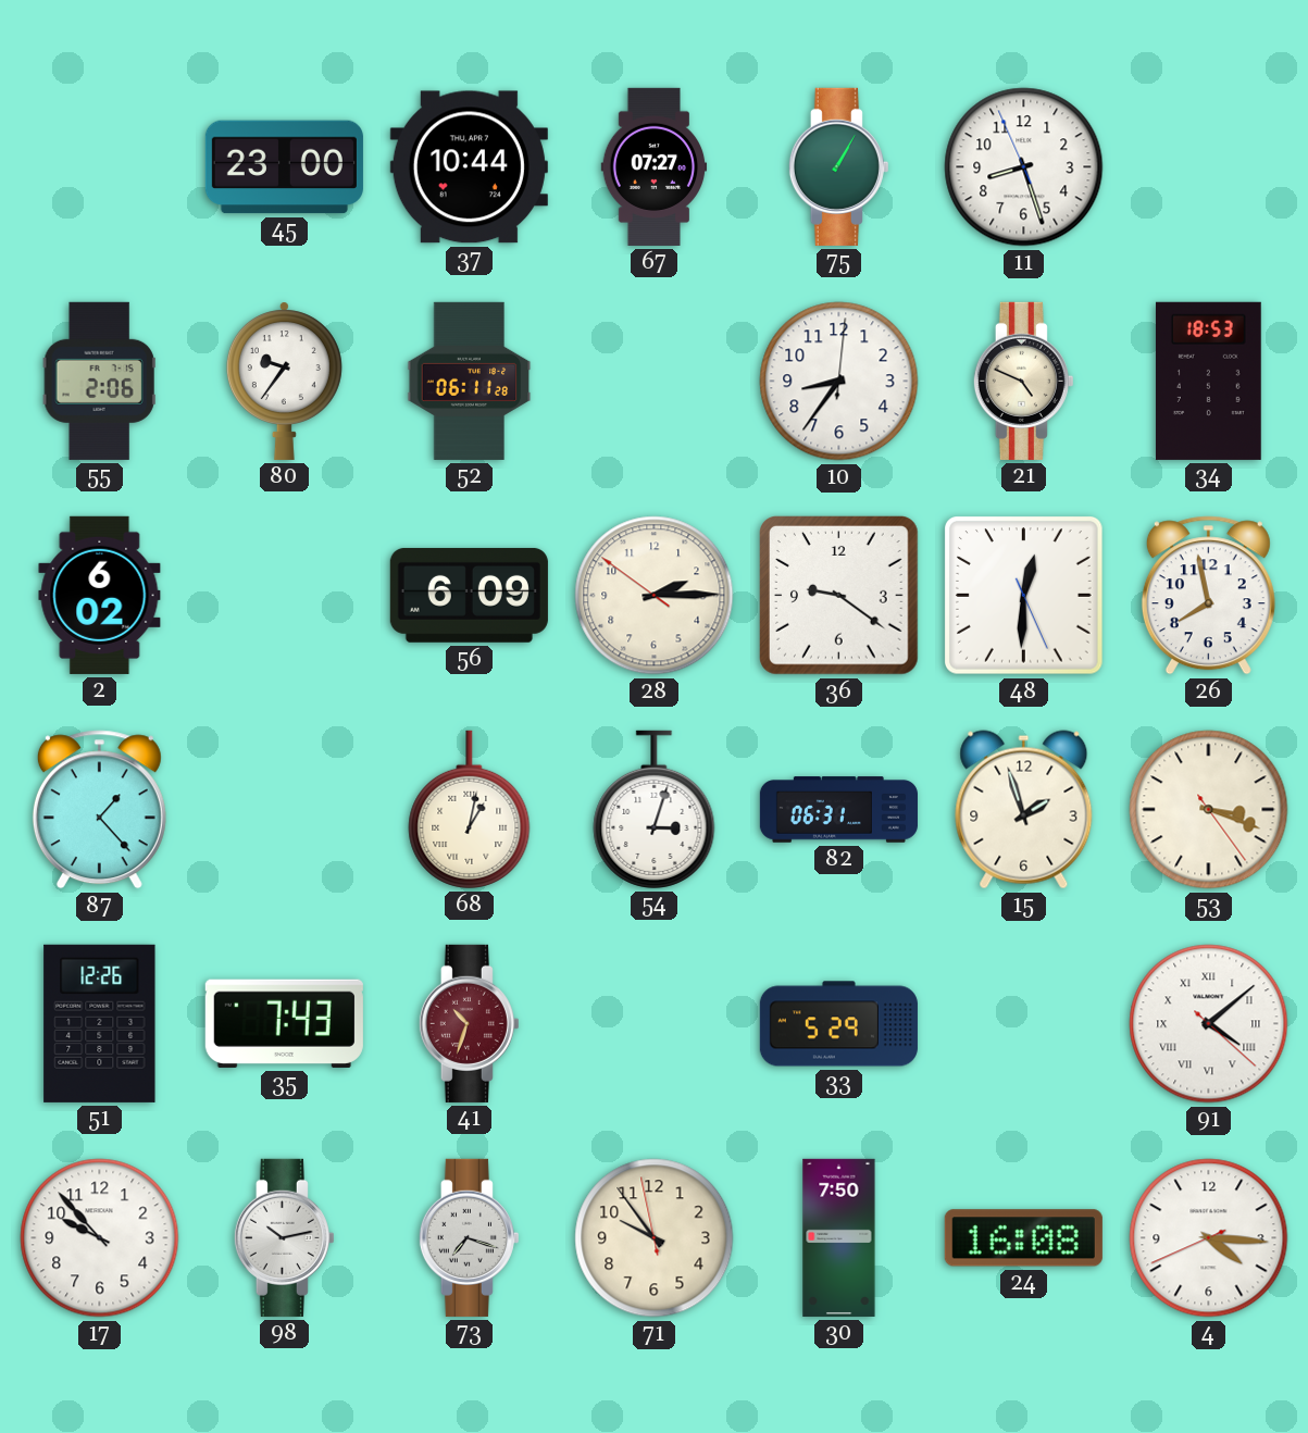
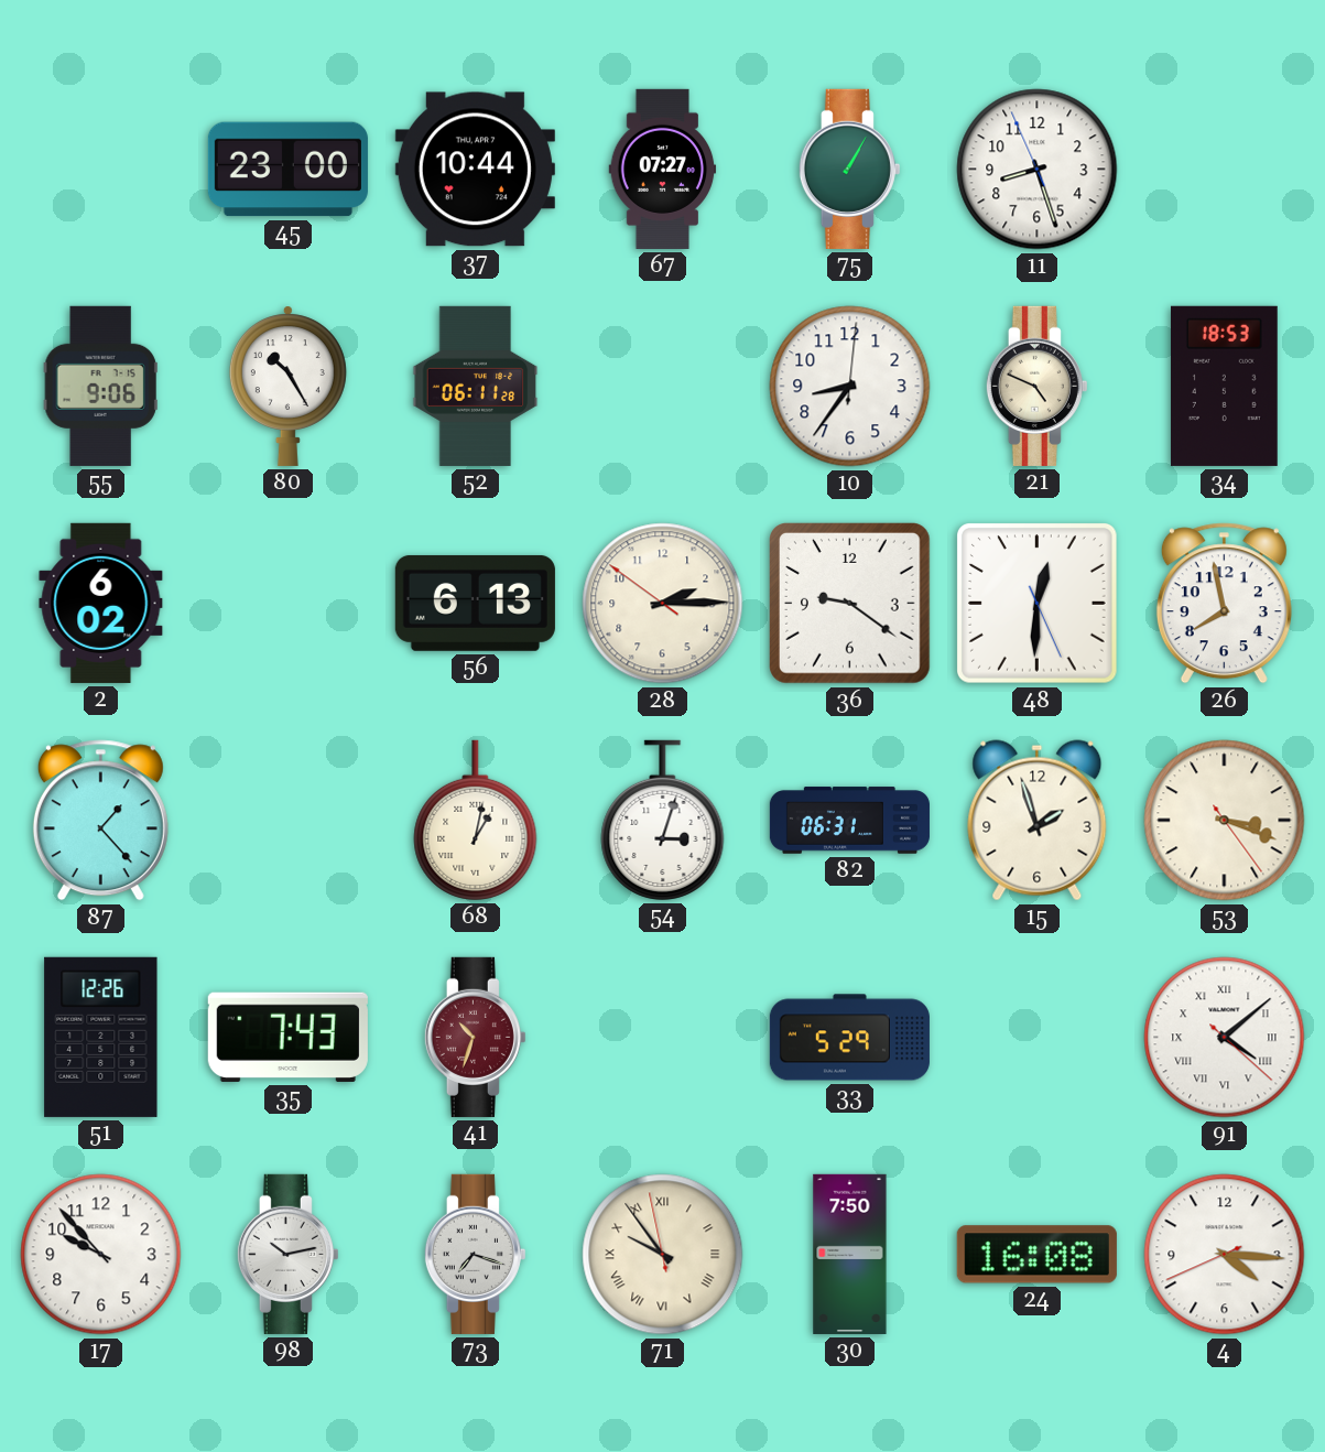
55: 2:06 -> 9:06 (100, 386)
80: 9:36 -> 10:25 (287, 386)
56: 6:09 -> 6:13 (475, 603)
71 numerals: Arabic -> Roman (663, 1255)
